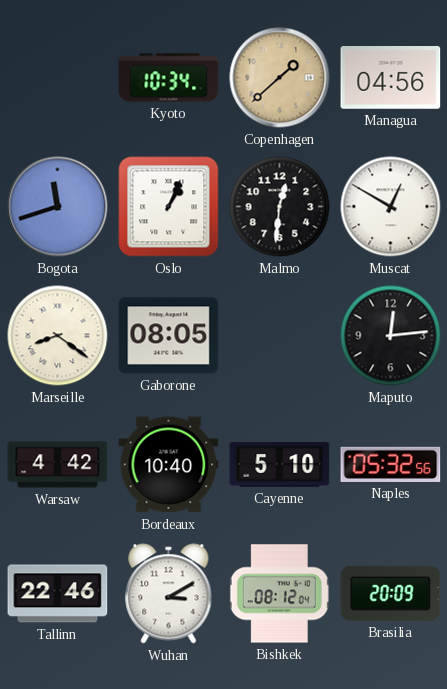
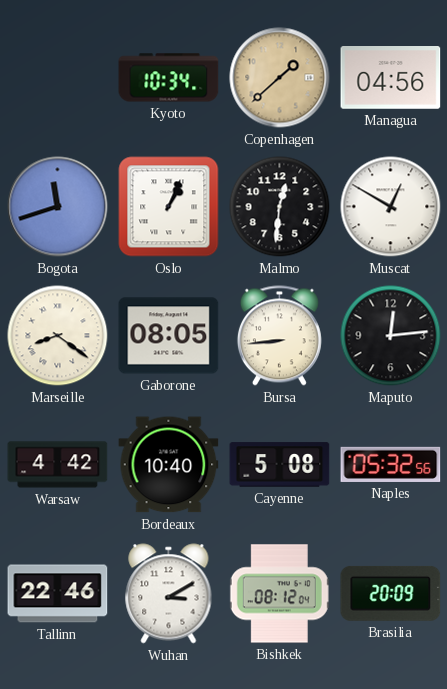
Bursa: none -> 8:44 (279, 336)
Cayenne: 5:10 -> 5:08 (280, 465)
